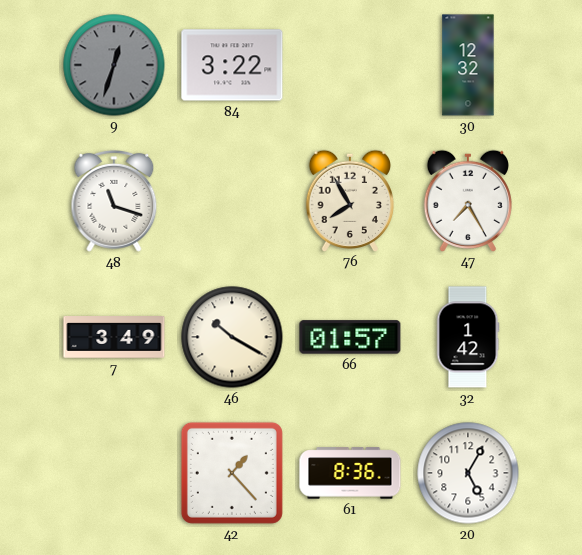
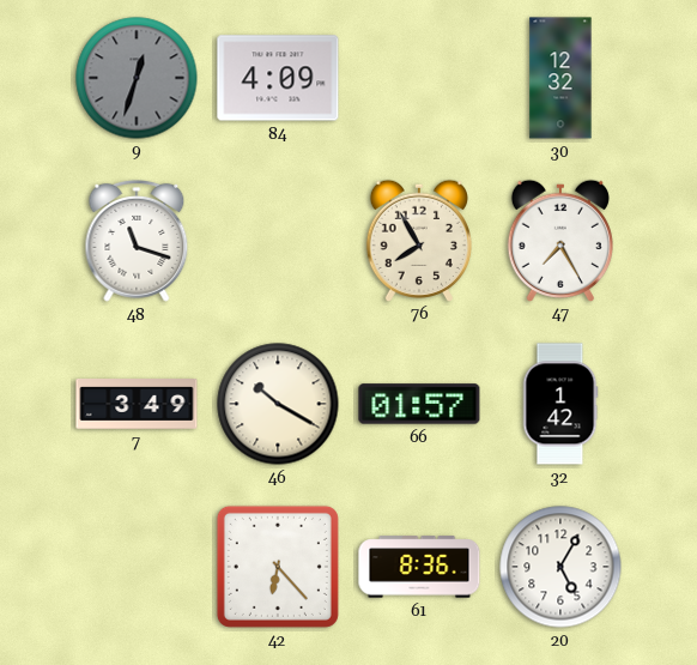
84: 3:22 -> 4:09 (278, 78)
42: 1:23 -> 6:23 (278, 567)
